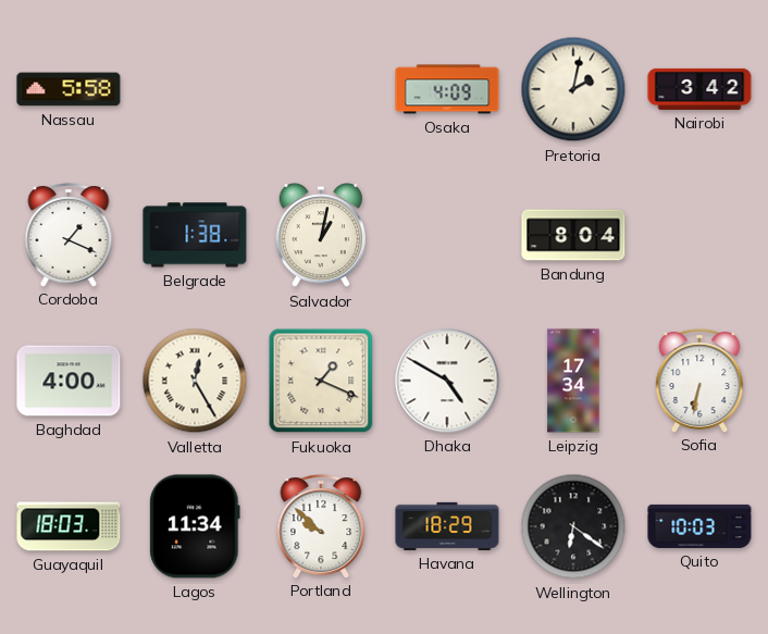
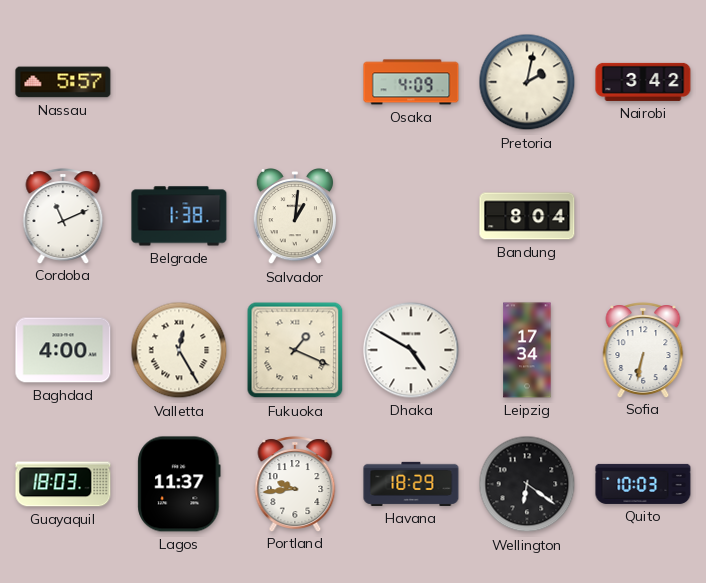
Nassau: 5:58 -> 5:57 (63, 82)
Cordoba: 1:19 -> 11:11 (63, 216)
Salvador: 1:02 -> 1:01 (294, 216)
Lagos: 11:34 -> 11:37 (179, 484)
Portland: 9:52 -> 9:44 (295, 484)
